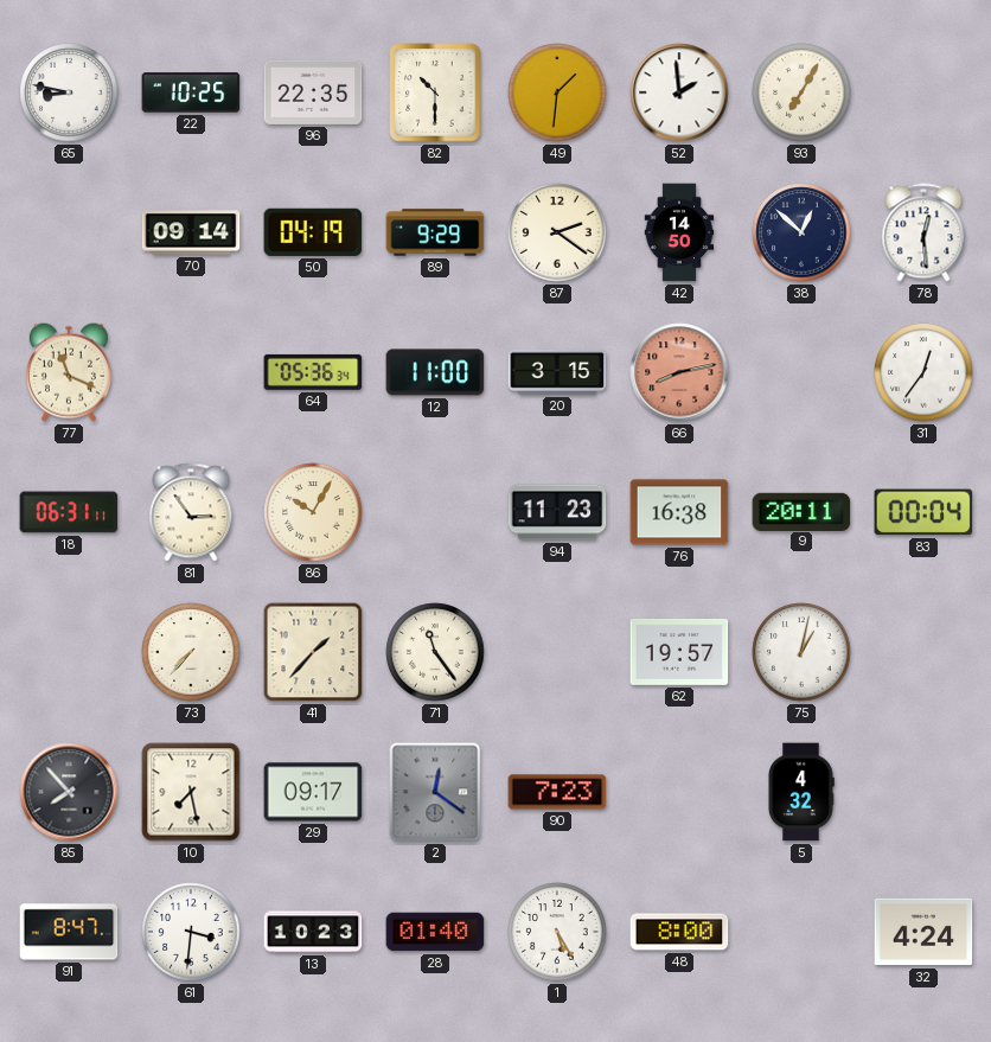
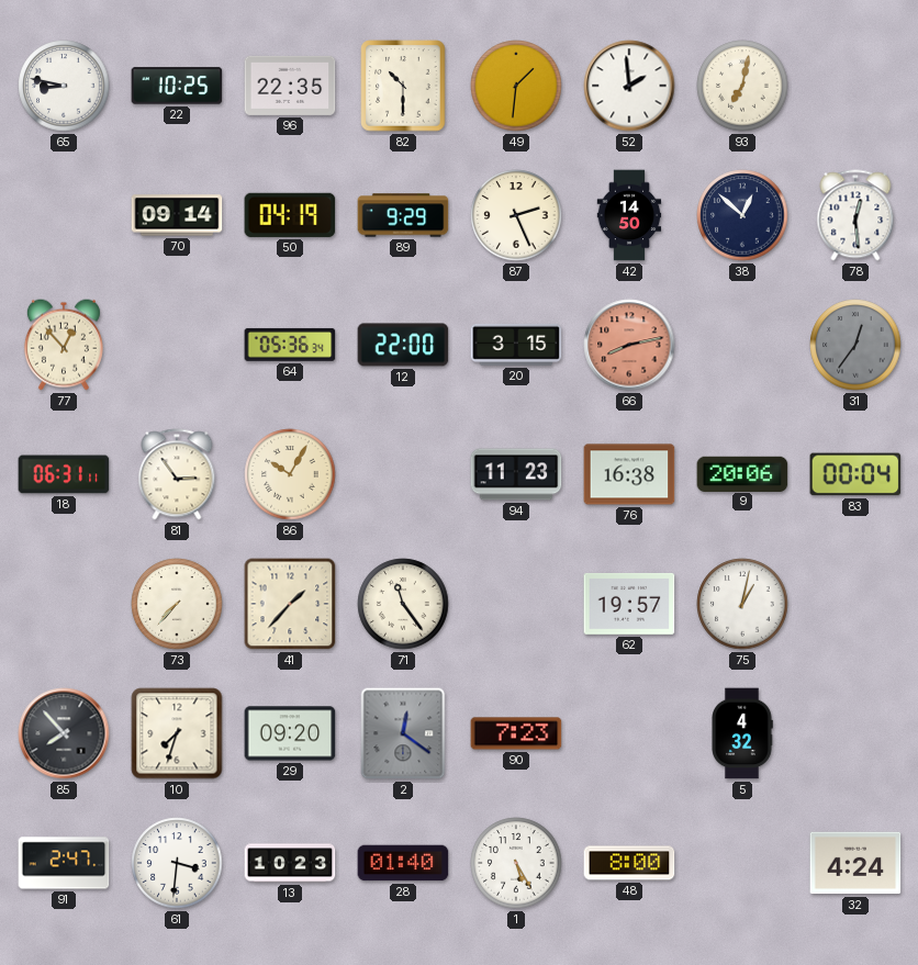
93: 7:05 -> 7:02 (742, 86)
87: 2:21 -> 2:26 (516, 215)
77: 11:19 -> 12:53 (64, 345)
12: 11:00 -> 22:00 (403, 345)
31 dial: white -> grey (855, 345)
9: 20:11 -> 20:06 (742, 473)
10: 7:28 -> 7:33 (177, 733)
29: 09:17 -> 09:20 (290, 733)
91: 8:47 -> 2:47 (64, 863)
